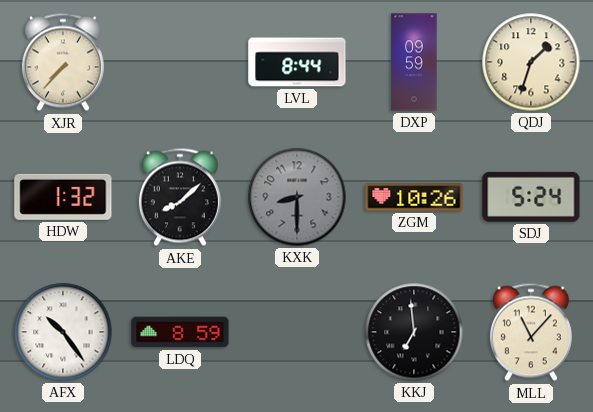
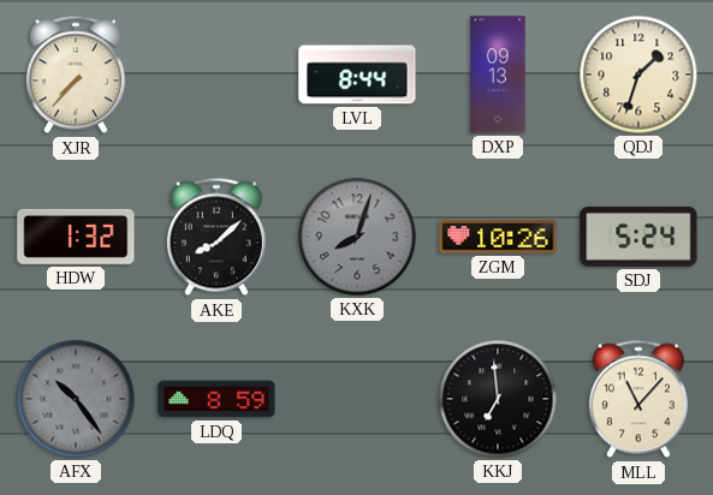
DXP: 09:59 -> 09:13 (498, 74)
KXK: 8:30 -> 8:03 (357, 237)
AFX dial: white -> grey (76, 399)
